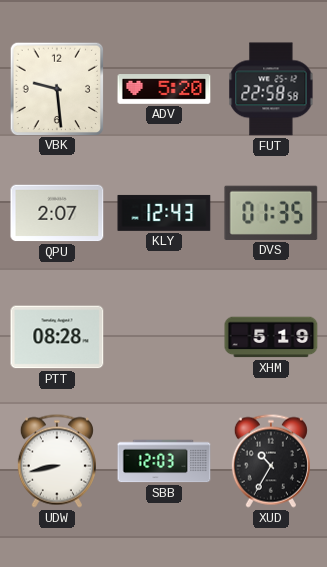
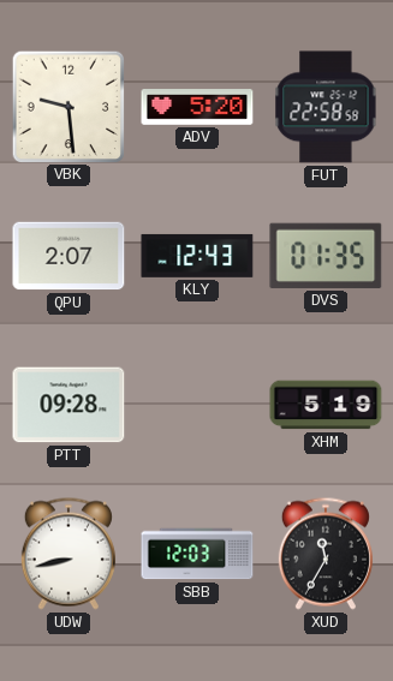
PTT: 08:28 -> 09:28 (69, 405)
XUD: 10:35 -> 11:35 (326, 554)
